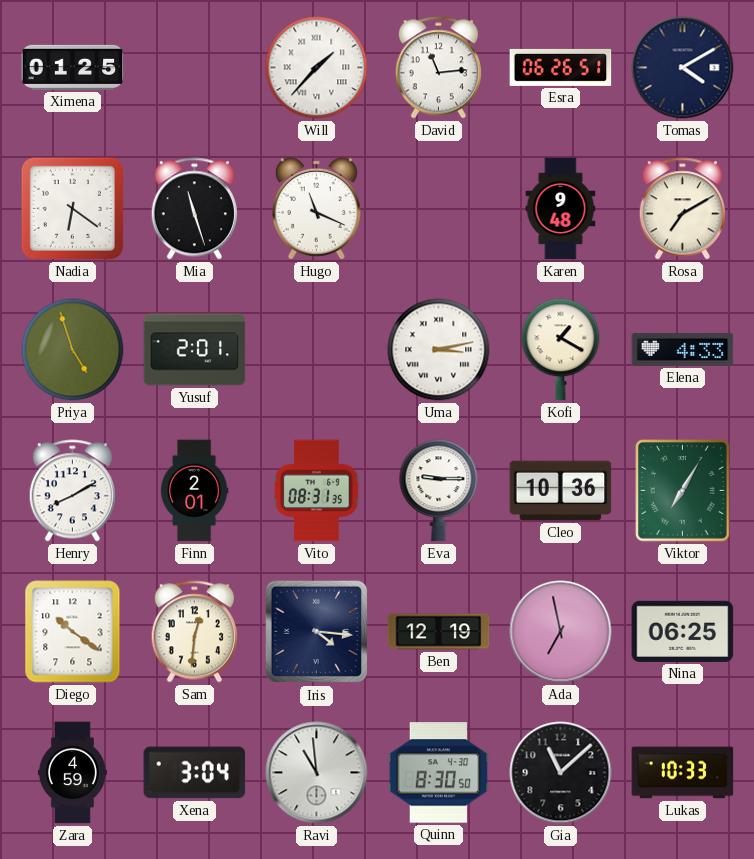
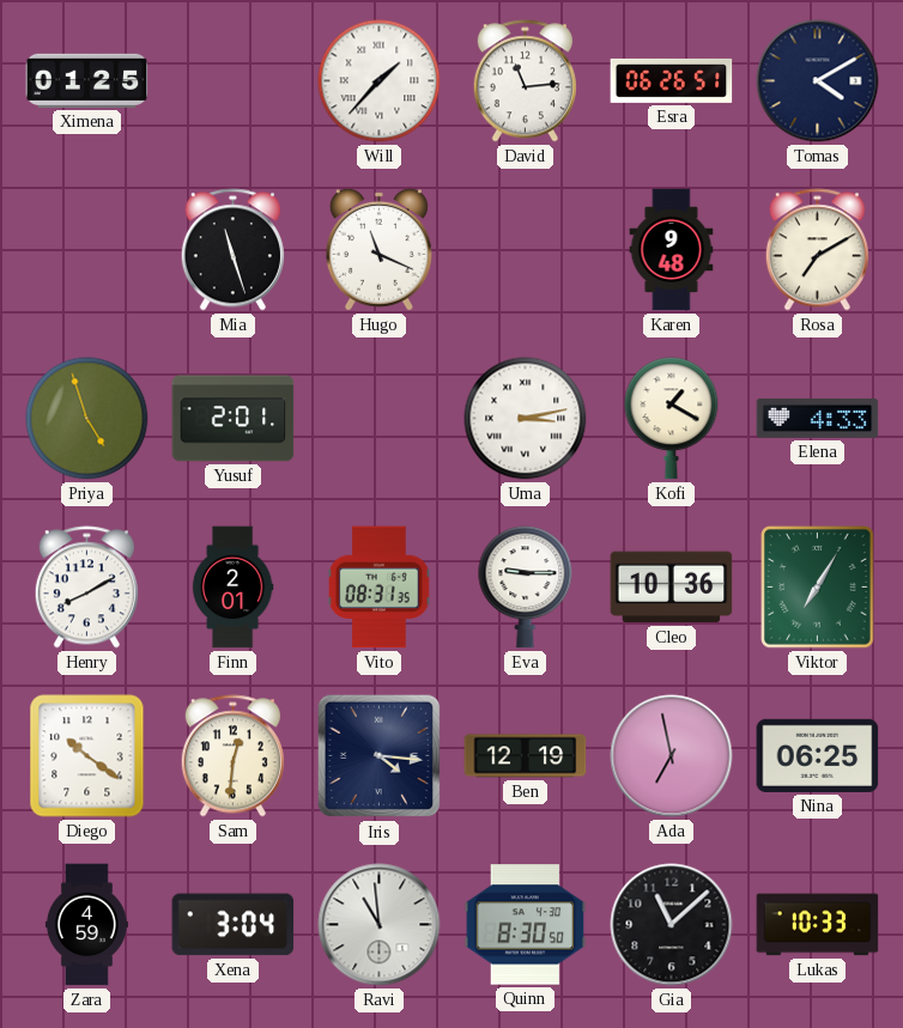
Nadia: 6:21 -> none (72, 208)
